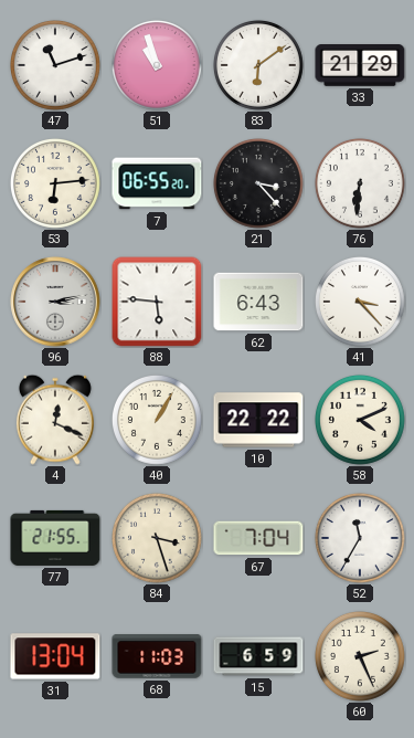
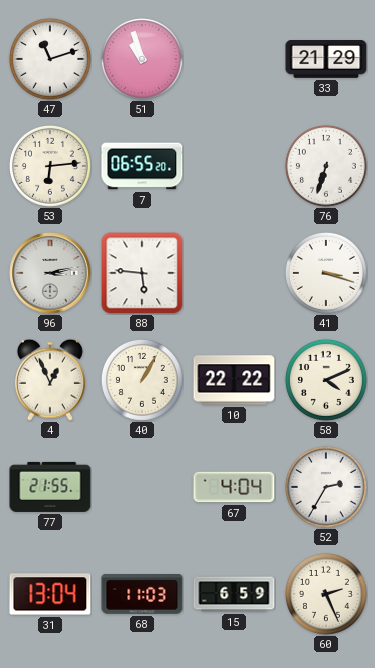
83: 6:09 -> none (258, 65)
21: 3:23 -> none (258, 183)
76: 6:31 -> 6:33 (326, 166)
62: 6:43 -> none (258, 302)
41: 3:23 -> 3:18 (326, 273)
4: 12:19 -> 12:56 (50, 380)
84: 3:27 -> none (157, 538)
67: 7:04 -> 4:04 (234, 487)
52: 11:35 -> 2:35 (326, 487)
